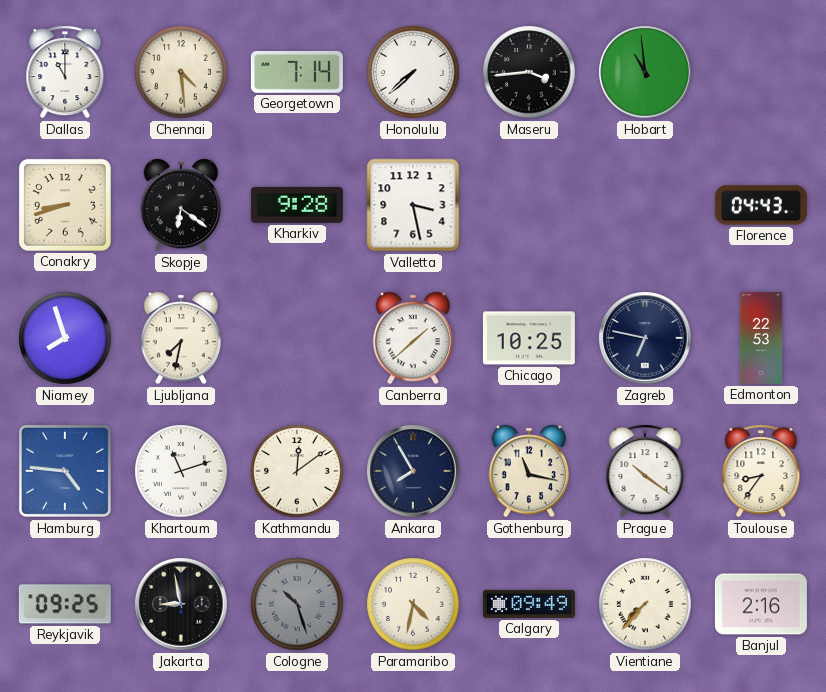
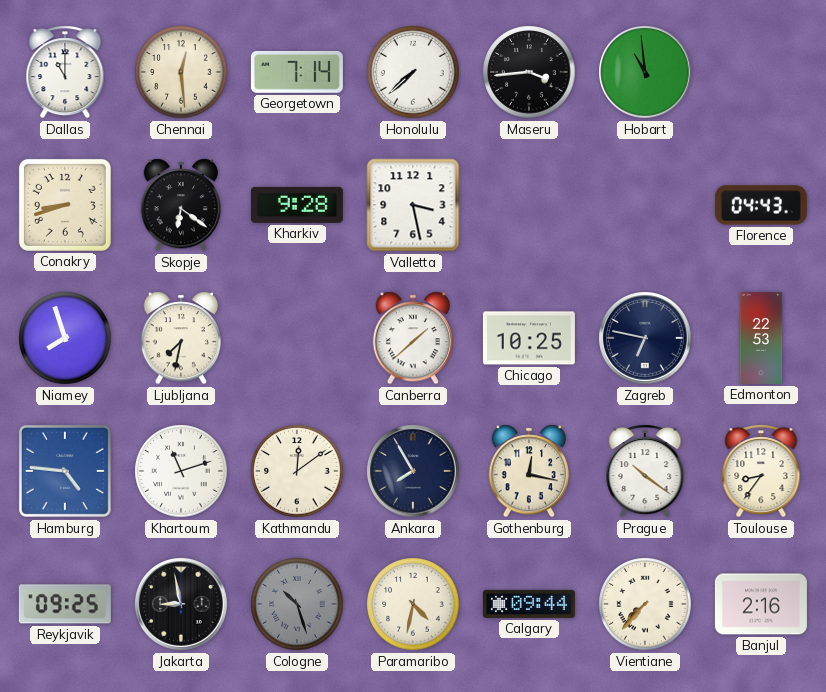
Chennai: 4:29 -> 12:29 (181, 72)
Gothenburg: 11:17 -> 12:17 (529, 471)
Calgary: 09:49 -> 09:44 (529, 604)
